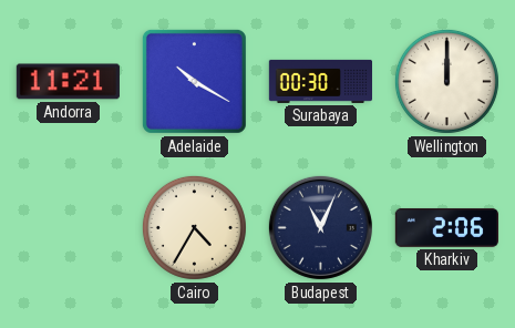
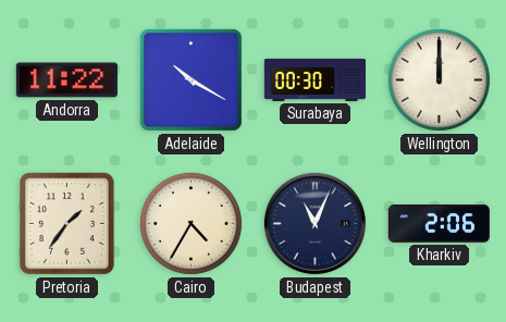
Andorra: 11:21 -> 11:22 (66, 81)
Pretoria: none -> 1:36 (67, 224)
